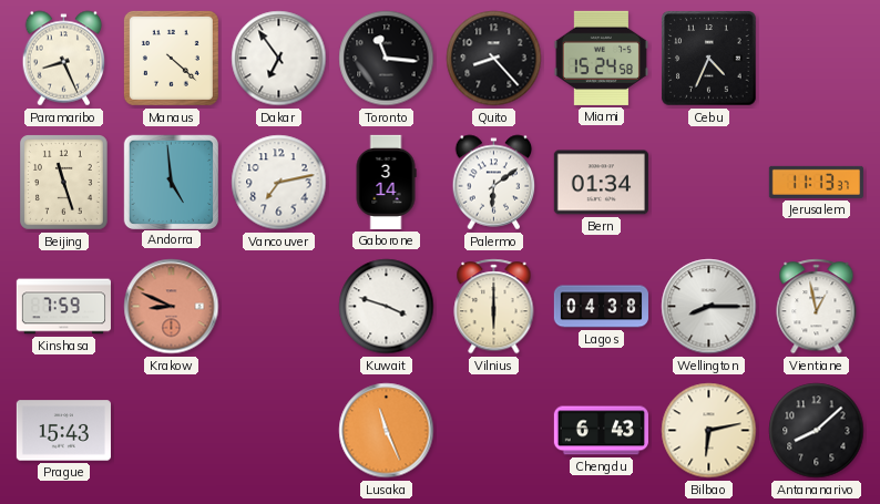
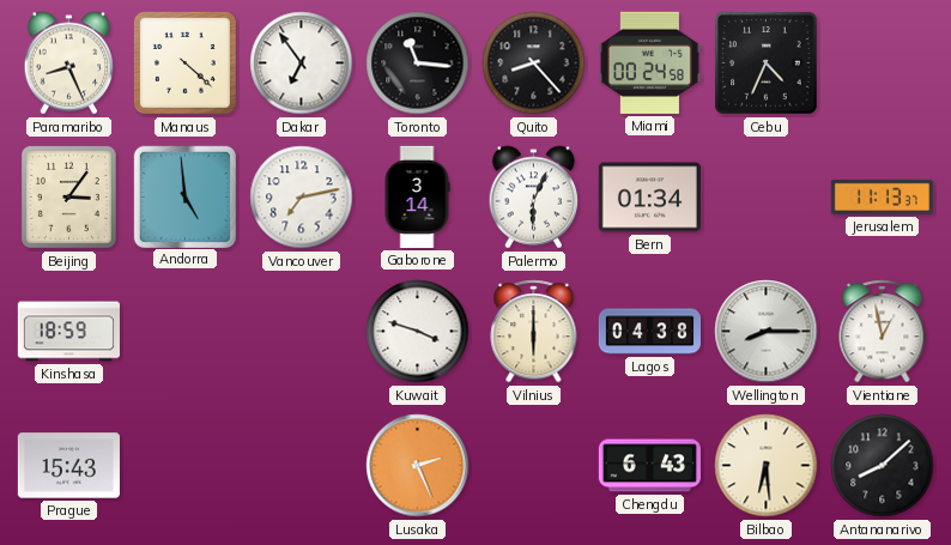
Miami: 15:24 -> 00:24 (649, 62)
Beijing: 11:27 -> 3:06 (69, 198)
Palermo: 6:09 -> 6:04 (534, 198)
Kinshasa: 7:59 -> 18:59 (68, 332)
Krakow: 8:49 -> none (172, 307)
Lusaka: 11:26 -> 2:26 (418, 466)
Bilbao: 6:13 -> 6:29 (767, 466)
